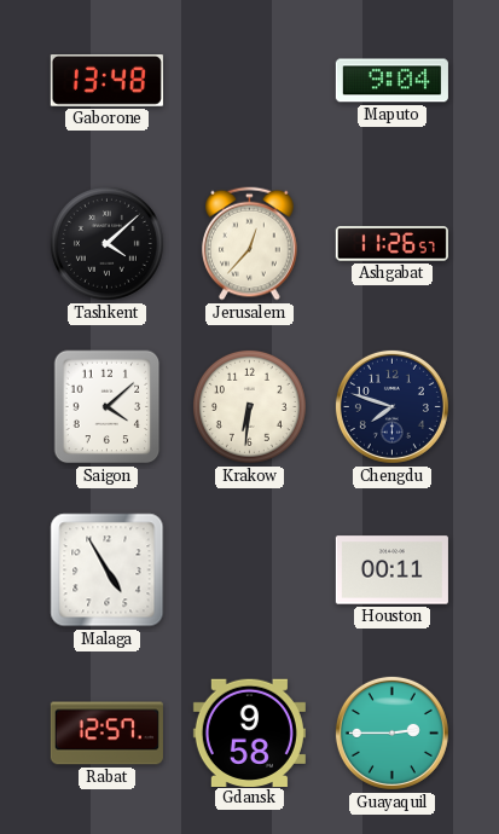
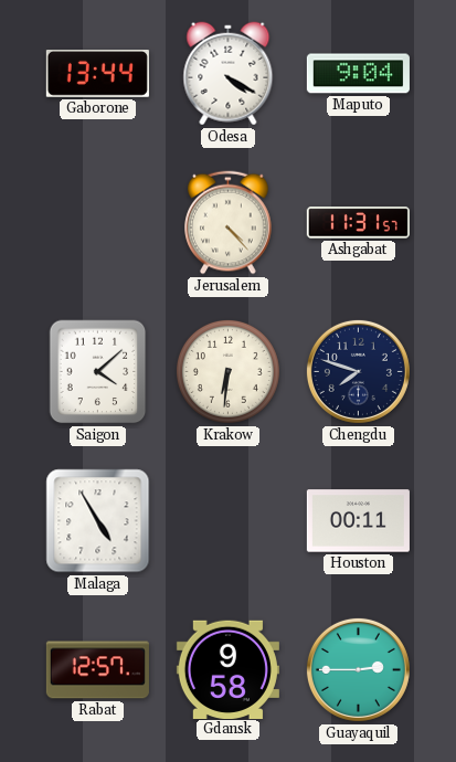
Gaborone: 13:48 -> 13:44 (97, 74)
Odesa: none -> 4:20 (229, 74)
Tashkent: 4:08 -> none (106, 243)
Jerusalem: 12:37 -> 4:23 (229, 223)
Ashgabat: 11:26 -> 11:31 (358, 223)
